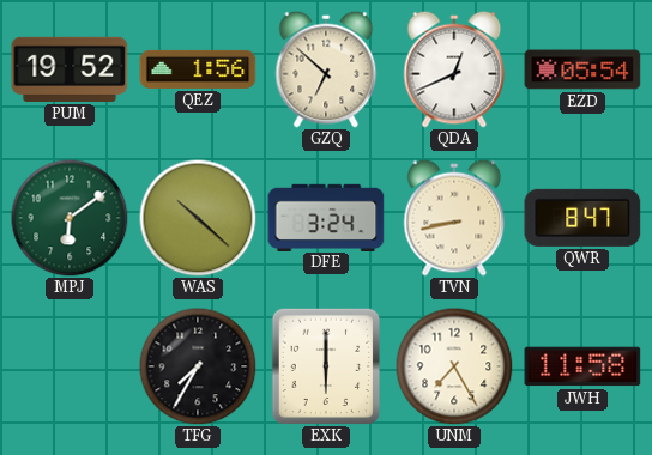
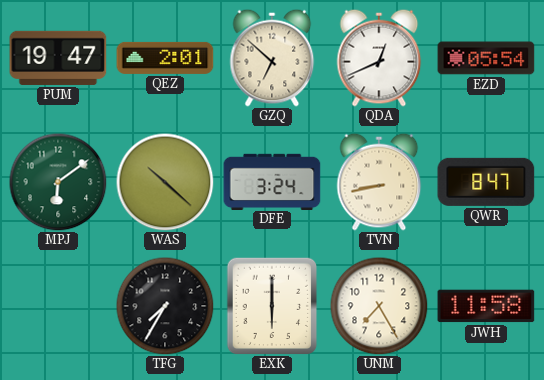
PUM: 19:52 -> 19:47 (58, 58)
QEZ: 1:56 -> 2:01 (165, 58)
